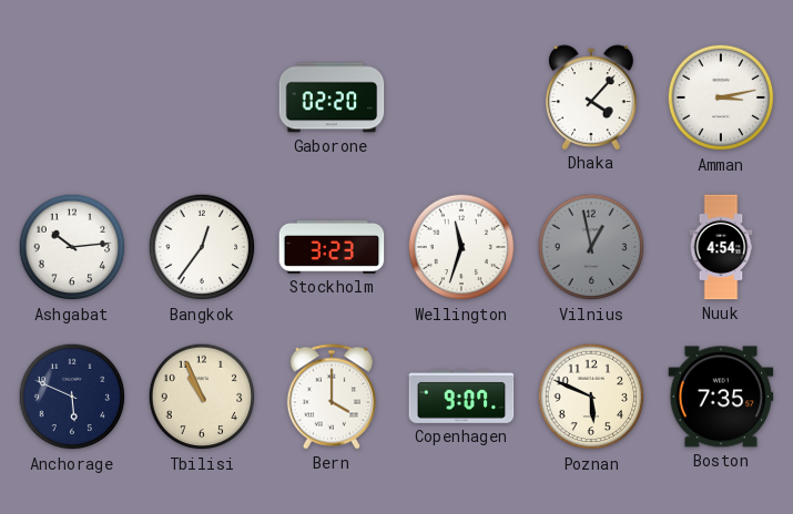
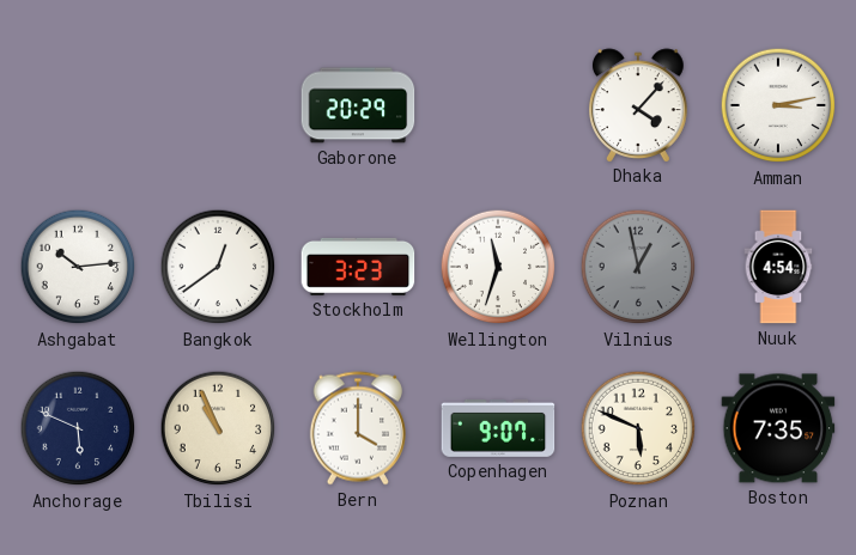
Gaborone: 02:20 -> 20:29 (358, 105)
Bangkok: 12:36 -> 12:39 (218, 267)
